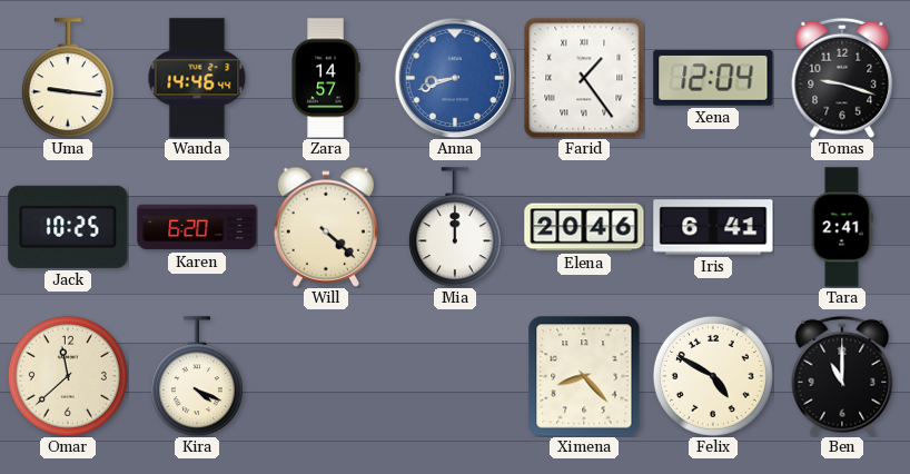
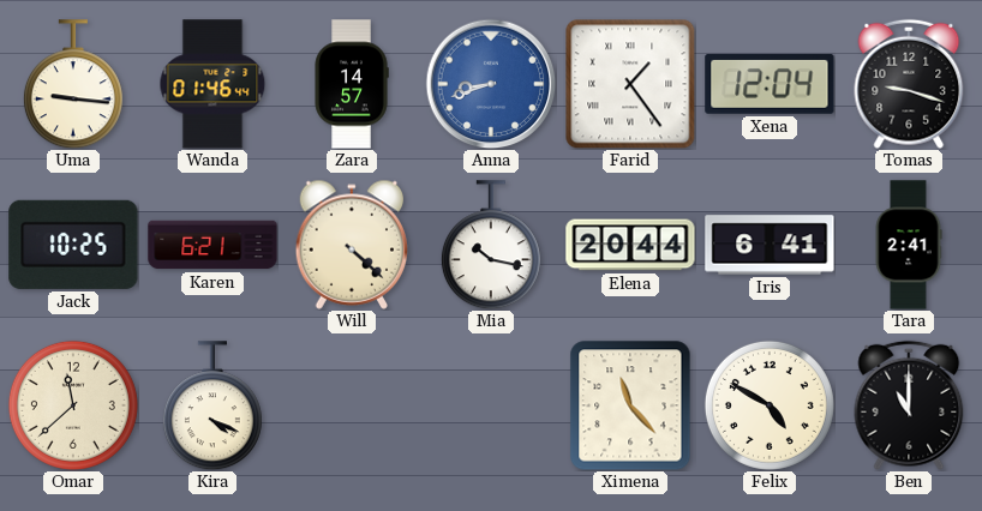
Wanda: 14:46 -> 01:46 (212, 84)
Karen: 6:20 -> 6:21 (212, 245)
Mia: 12:00 -> 10:17 (491, 245)
Elena: 20:46 -> 20:44 (630, 245)
Ximena: 8:23 -> 11:23 (630, 405)
